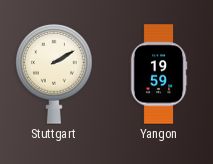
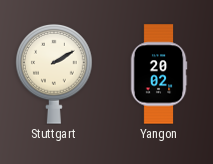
Yangon: 19:59 -> 20:02 (159, 74)
